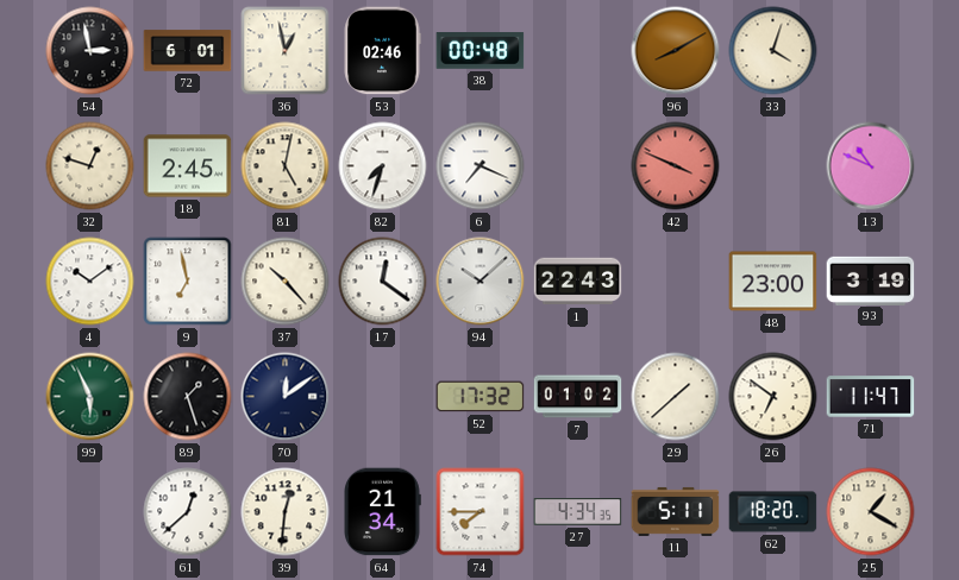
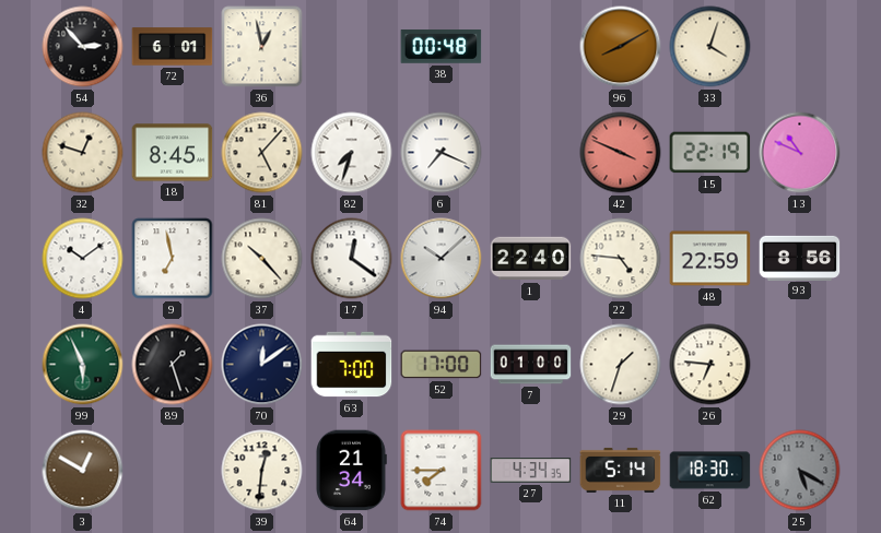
54: 2:58 -> 2:53 (83, 47)
53: 02:46 -> none (382, 51)
18: 2:45 -> 8:45 (173, 153)
81: 5:02 -> 5:07 (262, 153)
15: none -> 22:19 (710, 153)
1: 22:43 -> 22:40 (531, 259)
22: none -> 4:46 (621, 259)
48: 23:00 -> 22:59 (710, 259)
93: 3:19 -> 8:56 (800, 258)
63: none -> 7:00 (352, 365)
52: 17:32 -> 17:00 (442, 365)
7: 01:02 -> 01:00 (531, 365)
29: 1:38 -> 1:33 (621, 365)
26: 6:51 -> 6:46 (710, 365)
71: 11:47 -> none (871, 397)
3: none -> 12:50 (83, 471)
61: 12:38 -> none (188, 512)
11: 5:11 -> 5:14 (621, 470)
62: 18:20 -> 18:30 (710, 471)
25: 1:20 -> 5:20 (800, 471)
25 dial: cream -> grey (800, 471)
